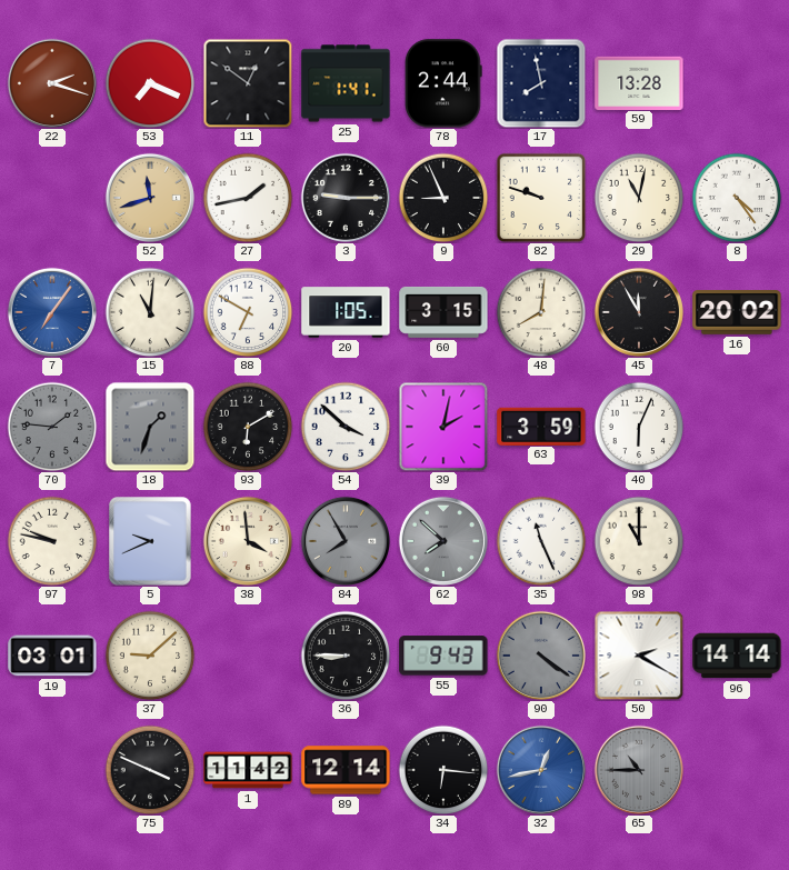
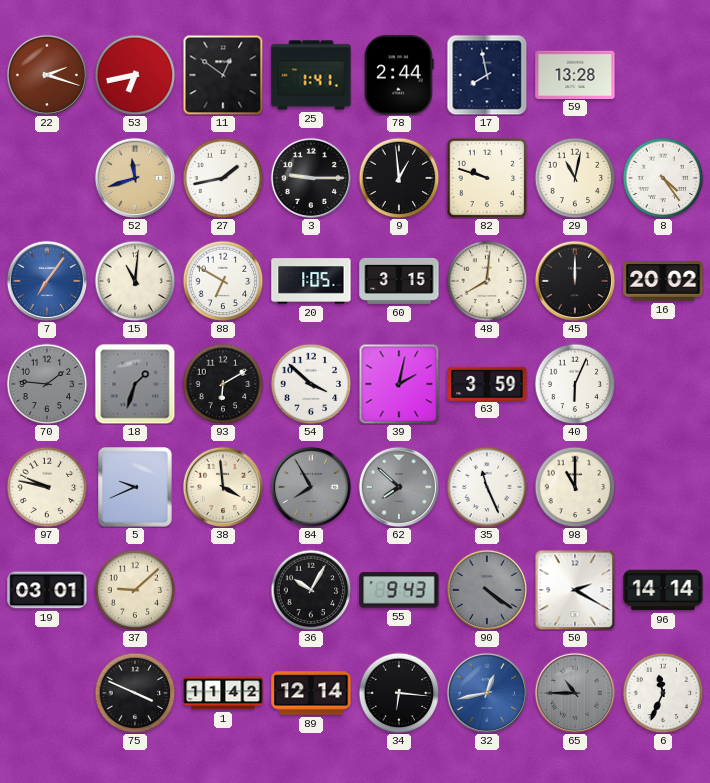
53: 7:19 -> 6:43 (135, 75)
9: 8:56 -> 12:59 (399, 178)
45: 11:55 -> 12:00 (574, 280)
36: 8:45 -> 10:05 (311, 590)
6: none -> 11:34 (663, 693)
